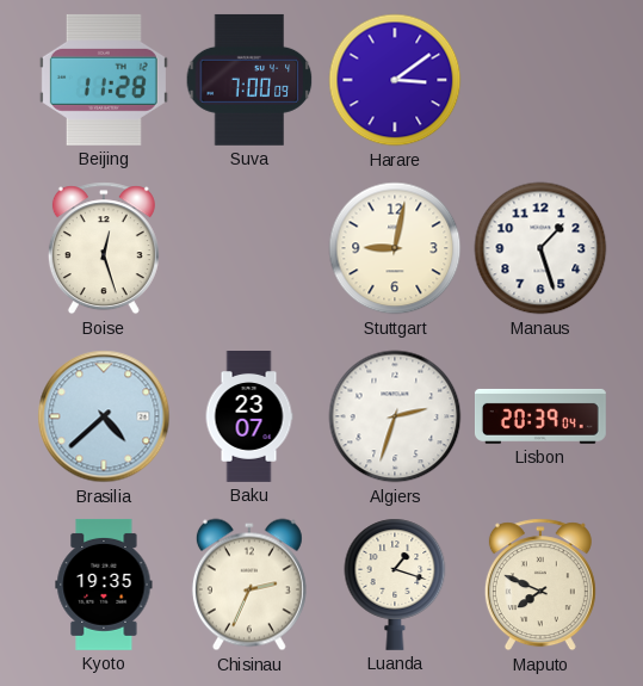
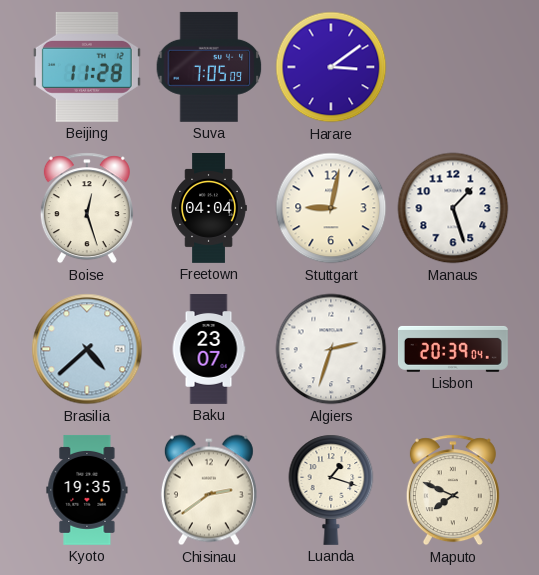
Suva: 7:00 -> 7:05 (209, 67)
Freetown: none -> 04:04 (209, 209)
Chisinau: 2:34 -> 2:39 (209, 490)
